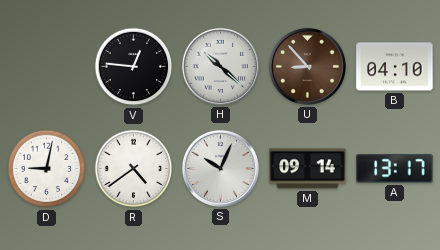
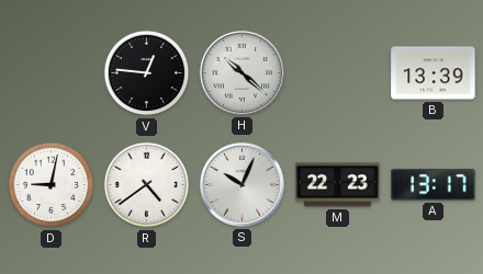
U: 8:53 -> none (307, 66)
B: 04:10 -> 13:39 (434, 73)
M: 09:14 -> 22:23 (338, 185)
